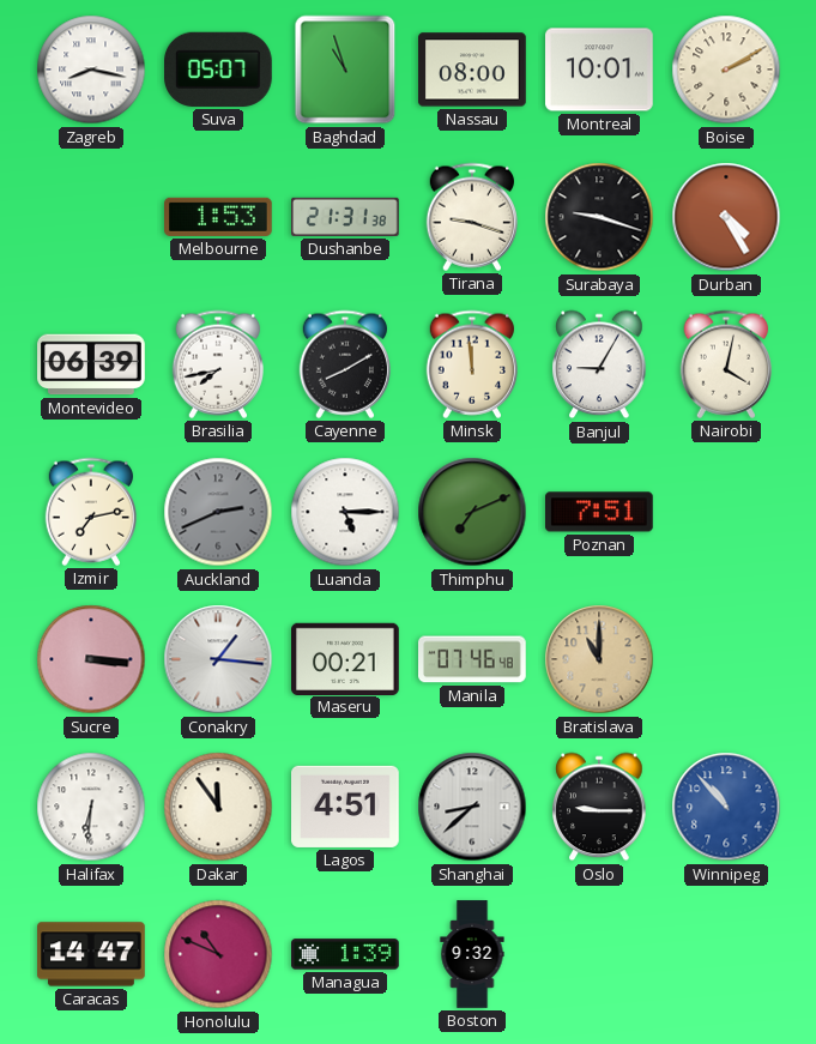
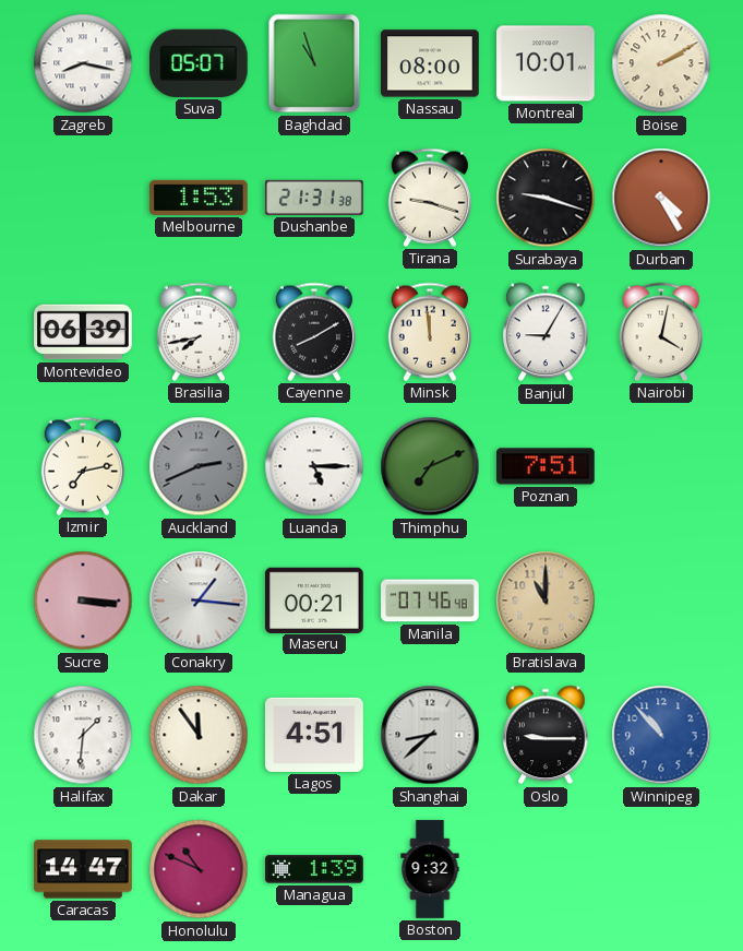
Halifax: 6:31 -> 1:31 (83, 735)
